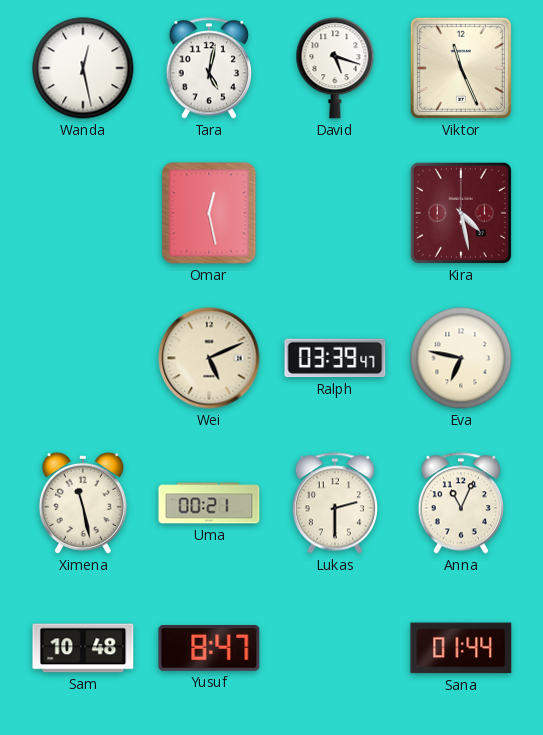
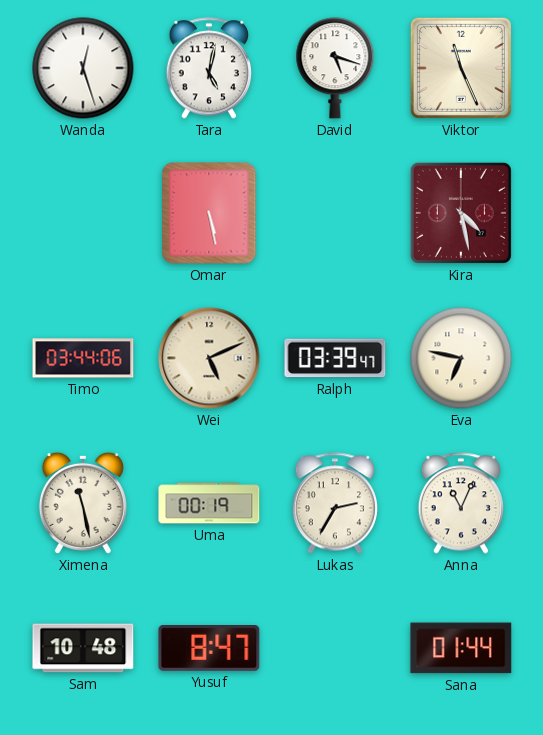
Wanda: 12:28 -> 12:27 (83, 68)
Omar: 12:28 -> 5:28 (209, 213)
Timo: none -> 03:44 (83, 358)
Uma: 00:21 -> 00:19 (209, 503)
Lukas: 2:30 -> 2:35 (334, 503)
